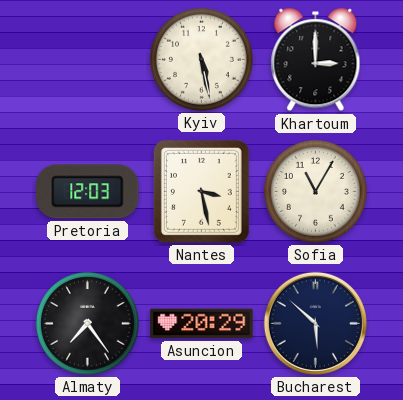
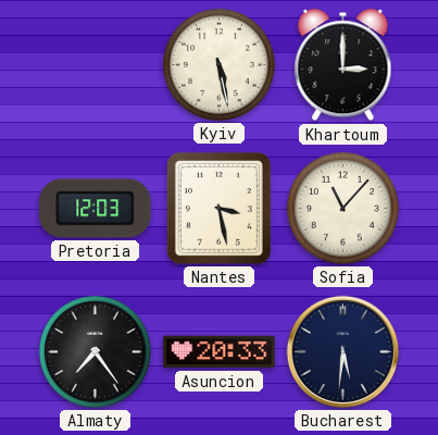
Sofia: 11:05 -> 11:07 (342, 208)
Asuncion: 20:29 -> 20:33 (220, 352)
Bucharest: 5:52 -> 5:31 (342, 351)
